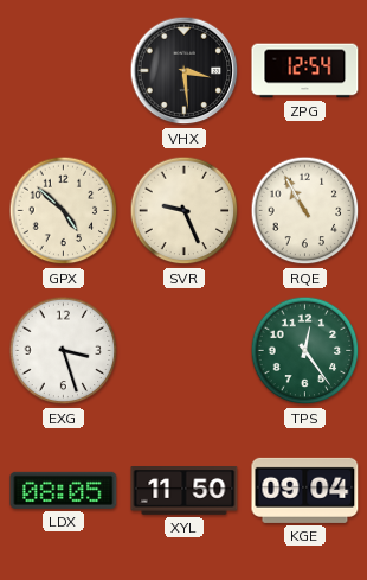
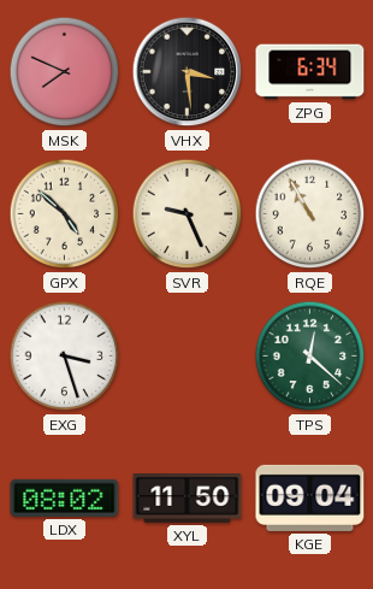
MSK: none -> 7:49 (65, 72)
ZPG: 12:54 -> 6:34 (310, 72)
TPS: 12:24 -> 12:22 (310, 357)
LDX: 08:05 -> 08:02 (65, 497)
